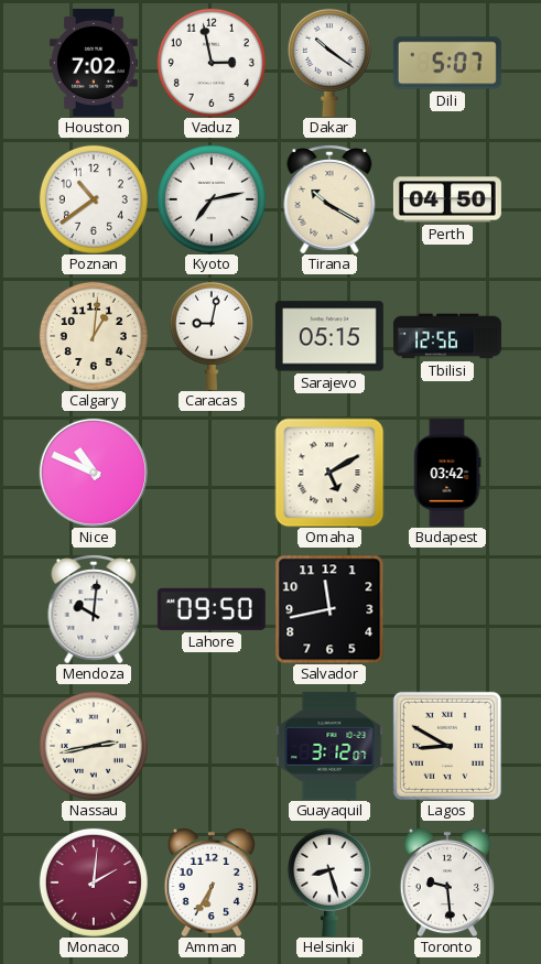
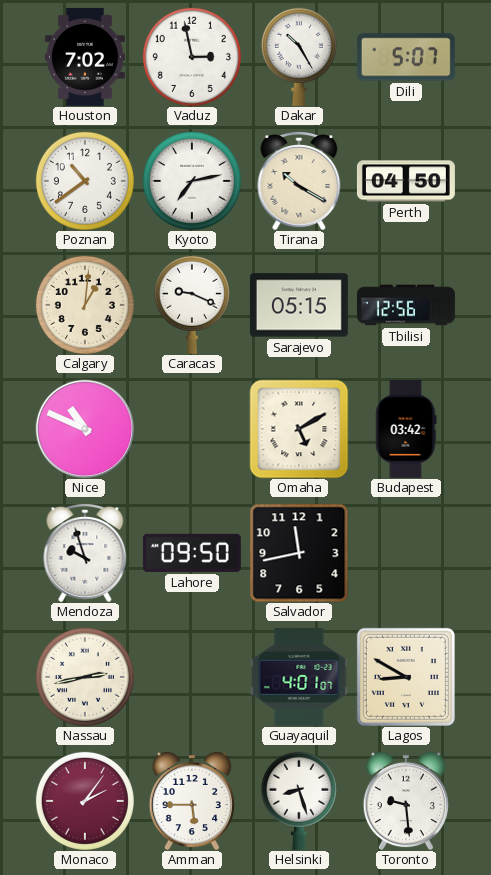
Dakar: 10:21 -> 10:25 (299, 57)
Caracas: 9:02 -> 9:19 (192, 305)
Mendoza: 10:01 -> 9:57 (85, 553)
Guayaquil: 3:12 -> 4:01 (299, 677)
Monaco: 2:01 -> 2:06 (85, 801)
Amman: 6:35 -> 5:45 (192, 801)
